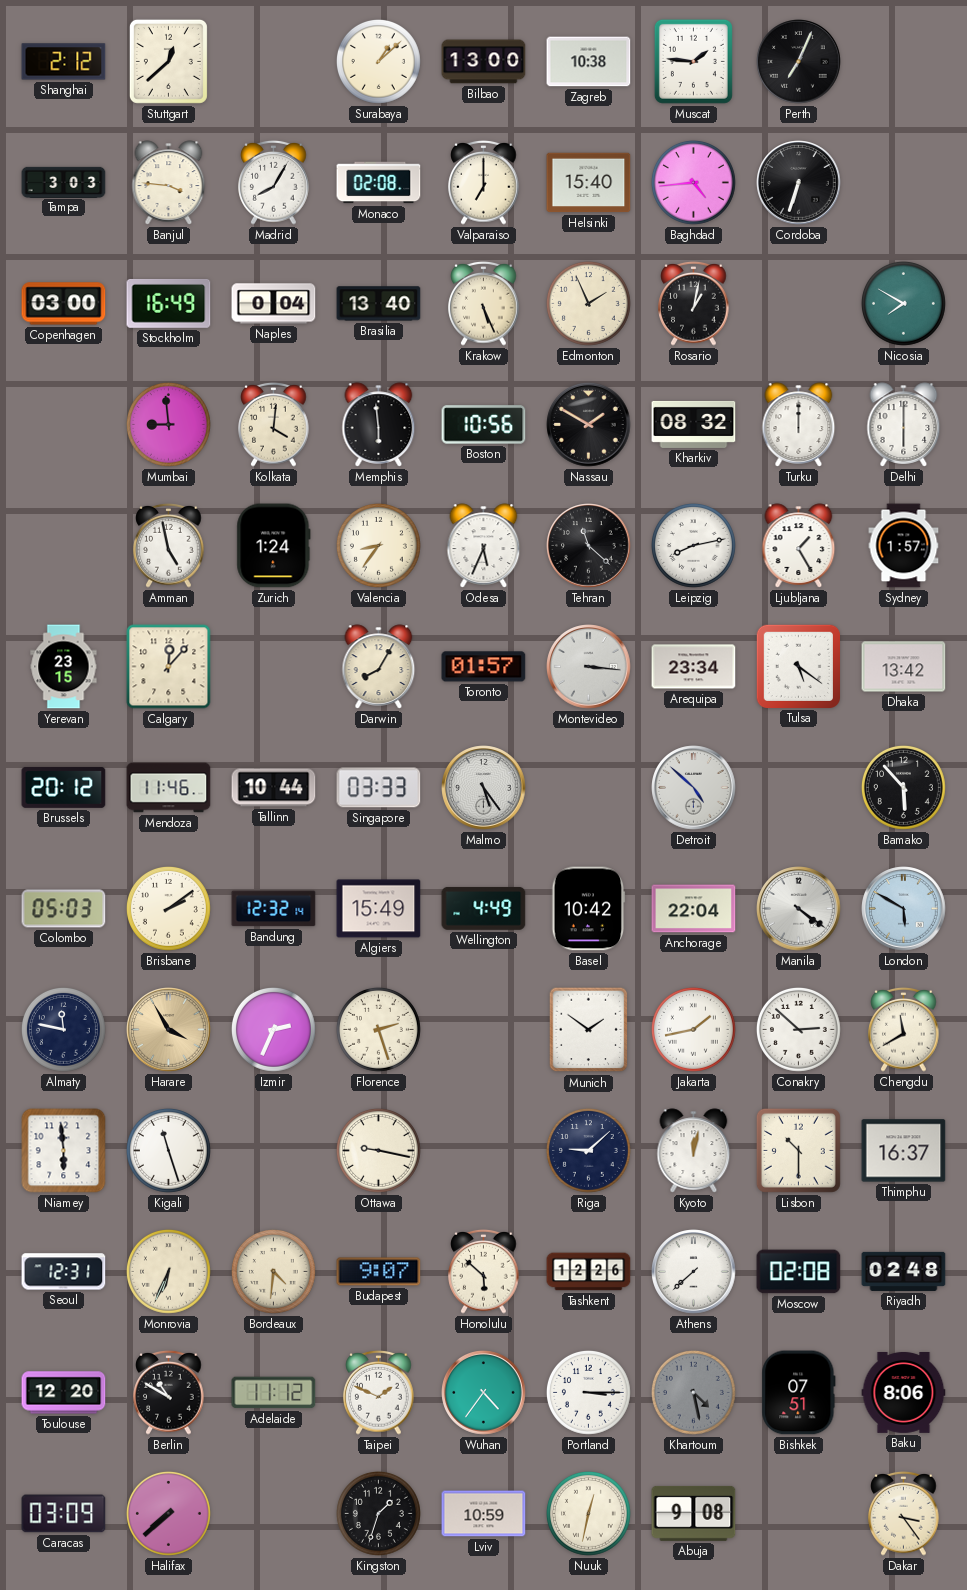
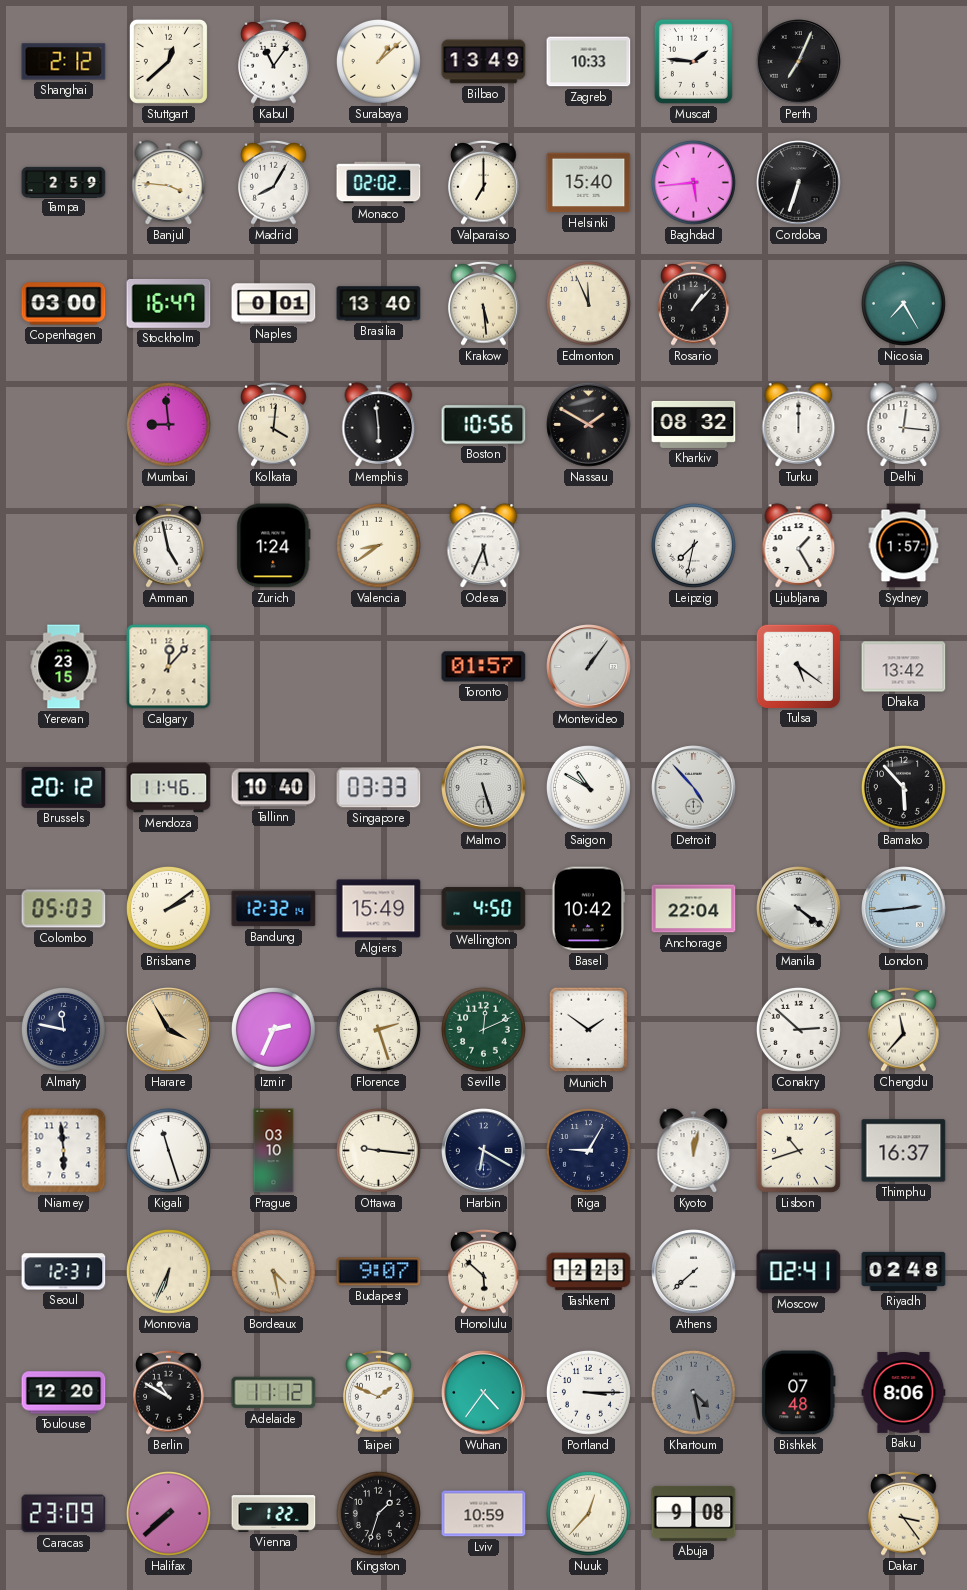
Kabul: none -> 11:06 (274, 62)
Bilbao: 13:00 -> 13:49 (484, 62)
Zagreb: 10:38 -> 10:33 (589, 62)
Tampa: 3:03 -> 2:59 (64, 182)
Monaco: 02:08 -> 02:02 (379, 183)
Baghdad: 4:44 -> 5:44 (693, 182)
Stockholm: 16:49 -> 16:47 (169, 303)
Naples: 0:04 -> 0:01 (274, 304)
Krakow: 5:26 -> 5:29 (484, 304)
Edmonton: 1:56 -> 11:56 (588, 303)
Rosario: 1:02 -> 1:07 (694, 304)
Nicosia: 7:50 -> 7:25 (903, 303)
Delhi: 6:00 -> 12:16 (904, 425)
Valencia: 8:36 -> 8:39 (378, 545)
Tehran: 11:22 -> none (589, 546)
Leipzig: 8:13 -> 7:32 (693, 545)
Darwin: 8:05 -> none (379, 667)
Montevideo: 3:16 -> 1:06 (589, 667)
Arequipa: 23:34 -> none (694, 667)
Tallinn: 10:44 -> 10:40 (274, 788)
Malmo: 5:24 -> 5:27 (484, 788)
Saigon: none -> 10:50 (588, 787)
Detroit: 4:52 -> 4:53 (694, 788)
Wellington: 4:49 -> 4:50 (484, 908)
London: 5:50 -> 2:44 (904, 909)
Seville: none -> 12:11 (483, 1029)
Jakarta: 1:43 -> none (693, 1029)
Chengdu: 11:40 -> 11:37 (904, 1030)
Prague: none -> 03:10 (274, 1151)
Ottawa: 9:17 -> 9:16 (378, 1150)
Harbin: none -> 6:20 (484, 1151)
Riga: 9:08 -> 9:05 (588, 1150)
Lisbon: 10:30 -> 10:42 (798, 1150)
Bordeaux: 4:31 -> 4:28 (273, 1271)
Tashkent: 12:26 -> 12:23 (589, 1272)
Moscow: 02:08 -> 02:41 (799, 1272)
Bishkek: 07:51 -> 07:48 (799, 1393)
Caracas: 03:09 -> 23:09 (64, 1514)
Vienna: none -> 1:22 (274, 1514)
Nuuk: 12:32 -> 12:37 (588, 1513)
